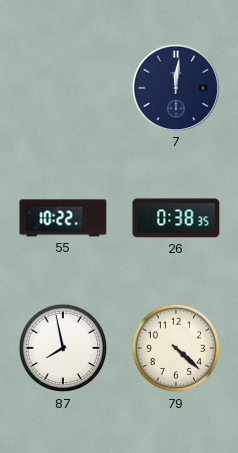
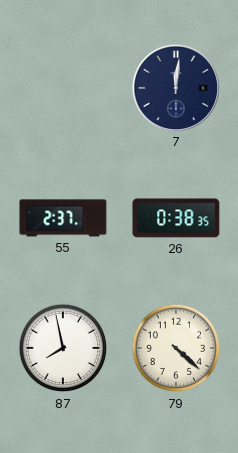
55: 10:22 -> 2:37 (63, 218)
